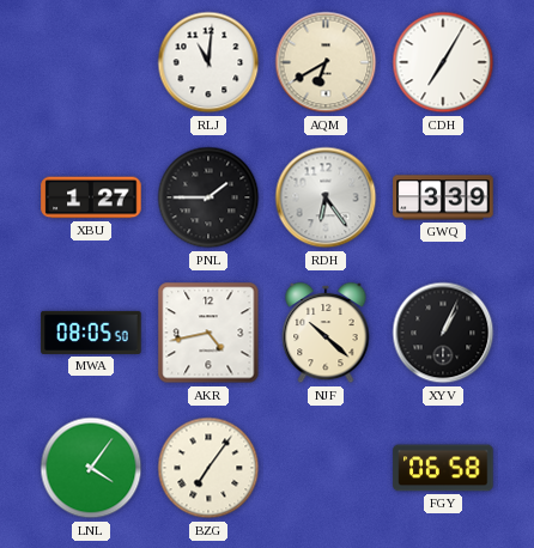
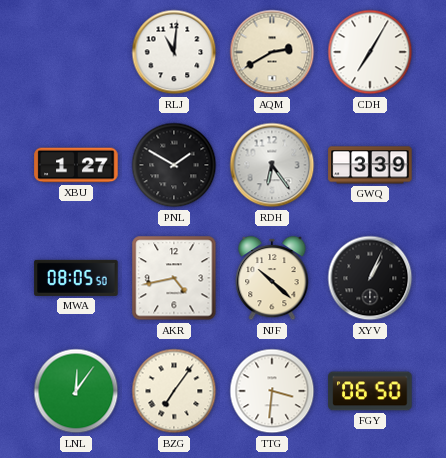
AQM: 6:40 -> 2:40 (272, 52)
PNL: 1:45 -> 1:50 (174, 165)
LNL: 4:06 -> 12:06 (76, 391)
TTG: none -> 3:31 (272, 391)
FGY: 06:58 -> 06:50 (370, 391)
